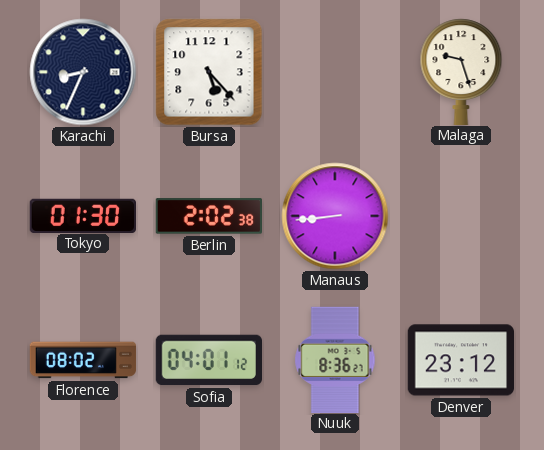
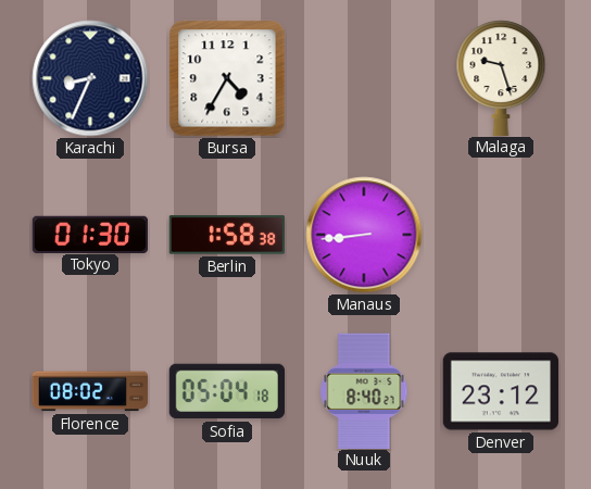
Bursa: 5:23 -> 4:35 (227, 78)
Berlin: 2:02 -> 1:58 (226, 235)
Sofia: 04:01 -> 05:04 (226, 391)
Nuuk: 8:36 -> 8:40 (364, 390)
